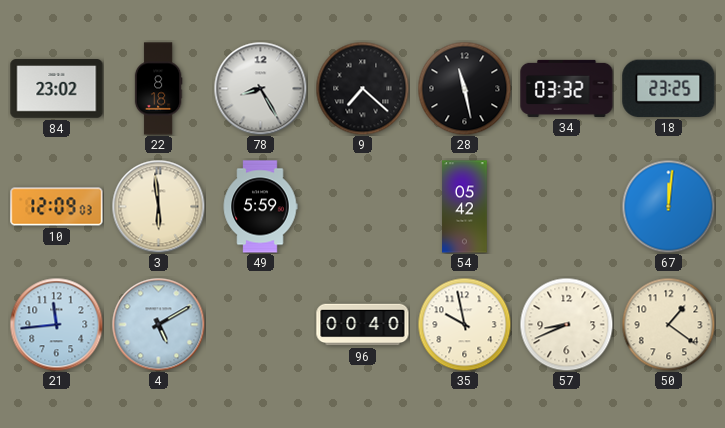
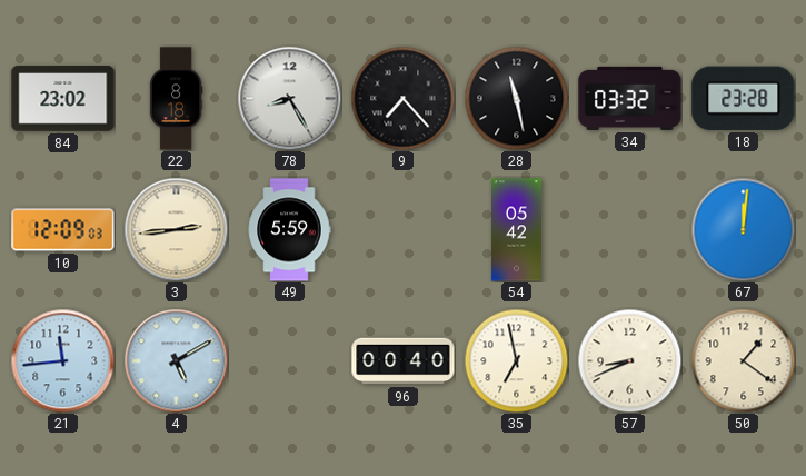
9: 7:22 -> 7:23 (402, 98)
18: 23:25 -> 23:28 (744, 98)
3: 5:59 -> 2:44 (176, 229)
35: 9:58 -> 6:58 (516, 360)
